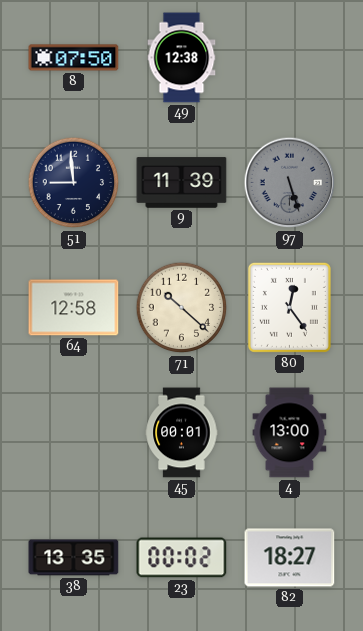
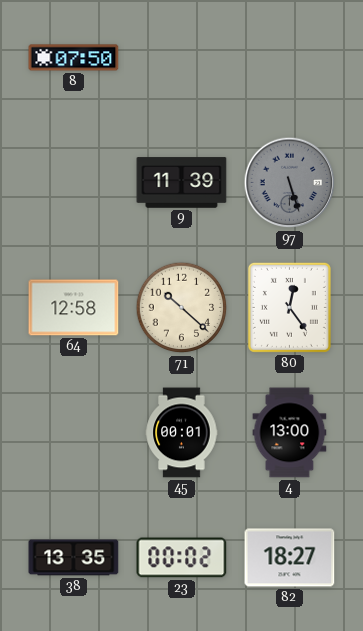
49: 12:38 -> none (182, 58)
51: 8:59 -> none (74, 183)
